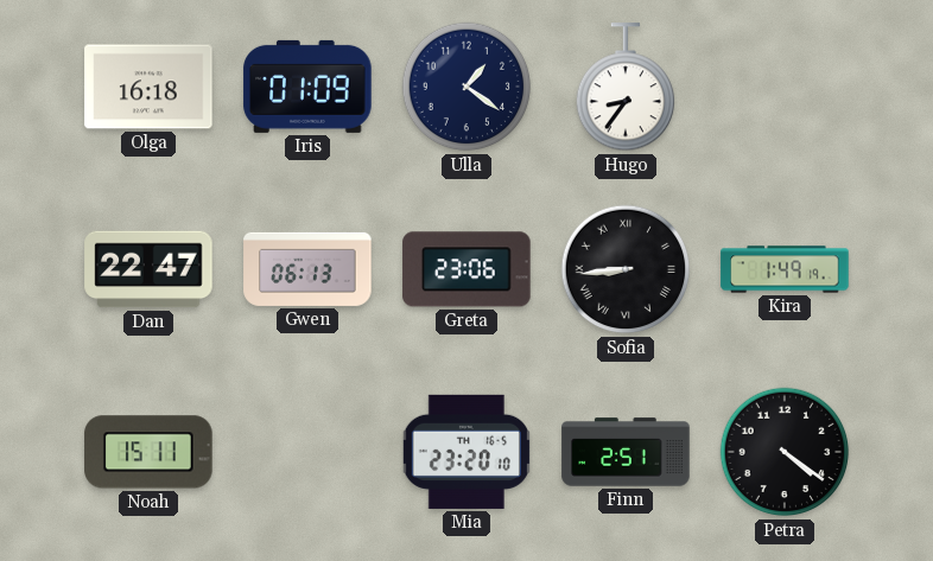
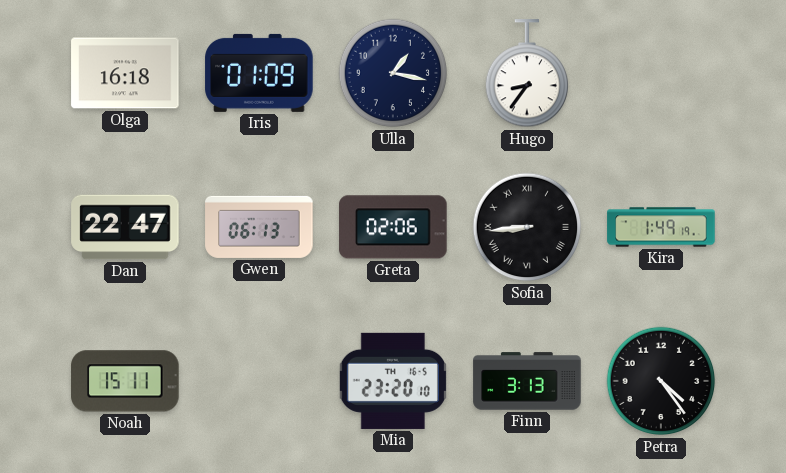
Ulla: 1:21 -> 1:17 (393, 73)
Greta: 23:06 -> 02:06 (393, 227)
Finn: 2:51 -> 3:13 (527, 381)
Petra: 4:21 -> 4:24 (661, 381)
